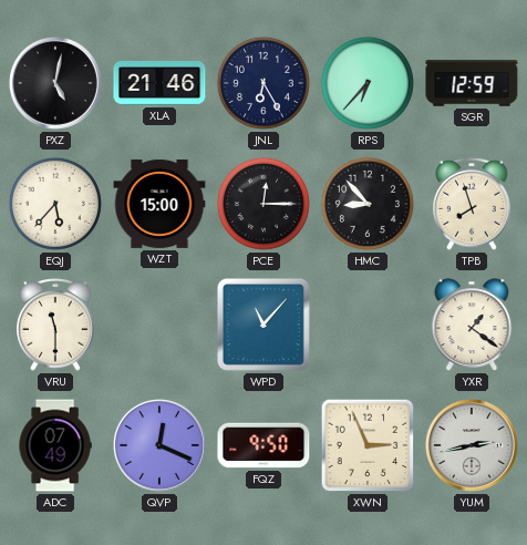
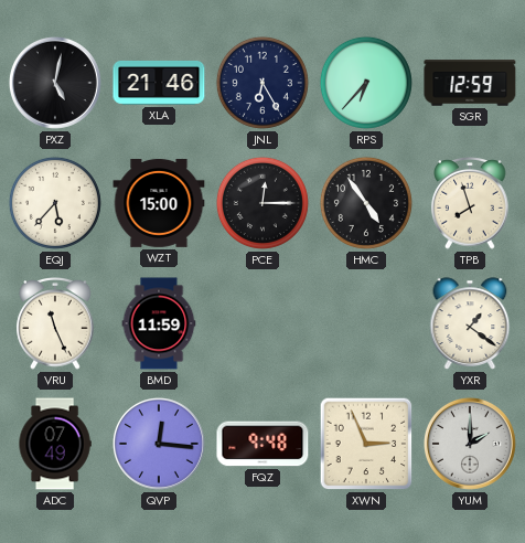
HMC: 8:53 -> 4:54 (366, 203)
VRU: 11:30 -> 11:26 (55, 324)
BMD: none -> 11:59 (159, 323)
WPD: 11:07 -> none (263, 325)
QVP: 12:19 -> 12:16 (159, 444)
FQZ: 9:50 -> 9:48 (262, 444)
YUM: 2:43 -> 2:00 (470, 444)
